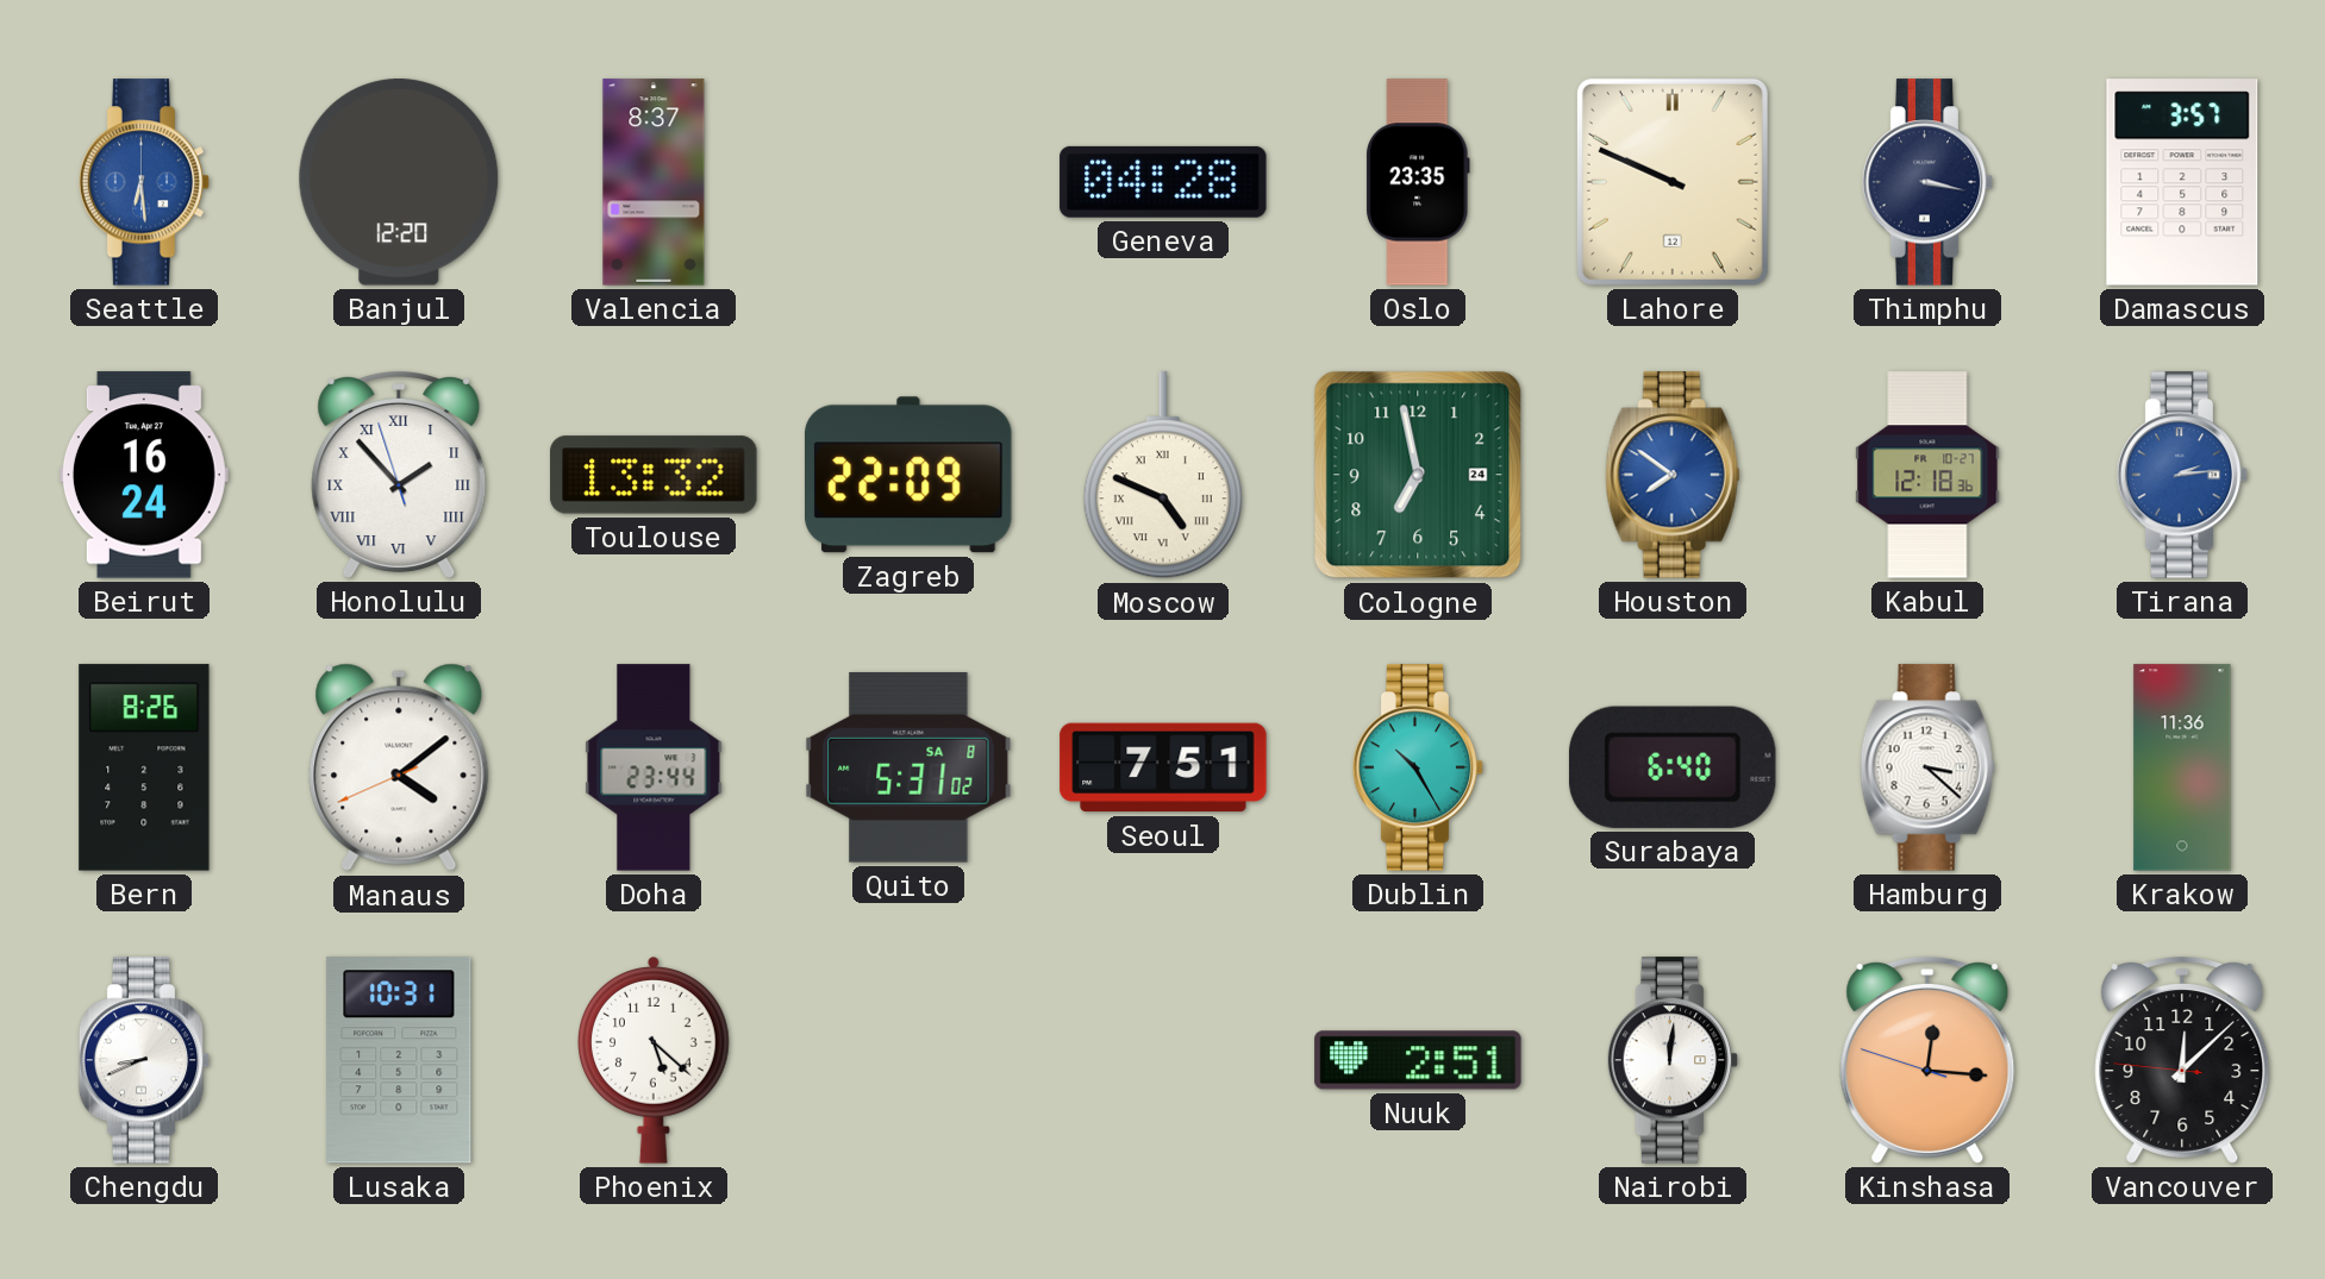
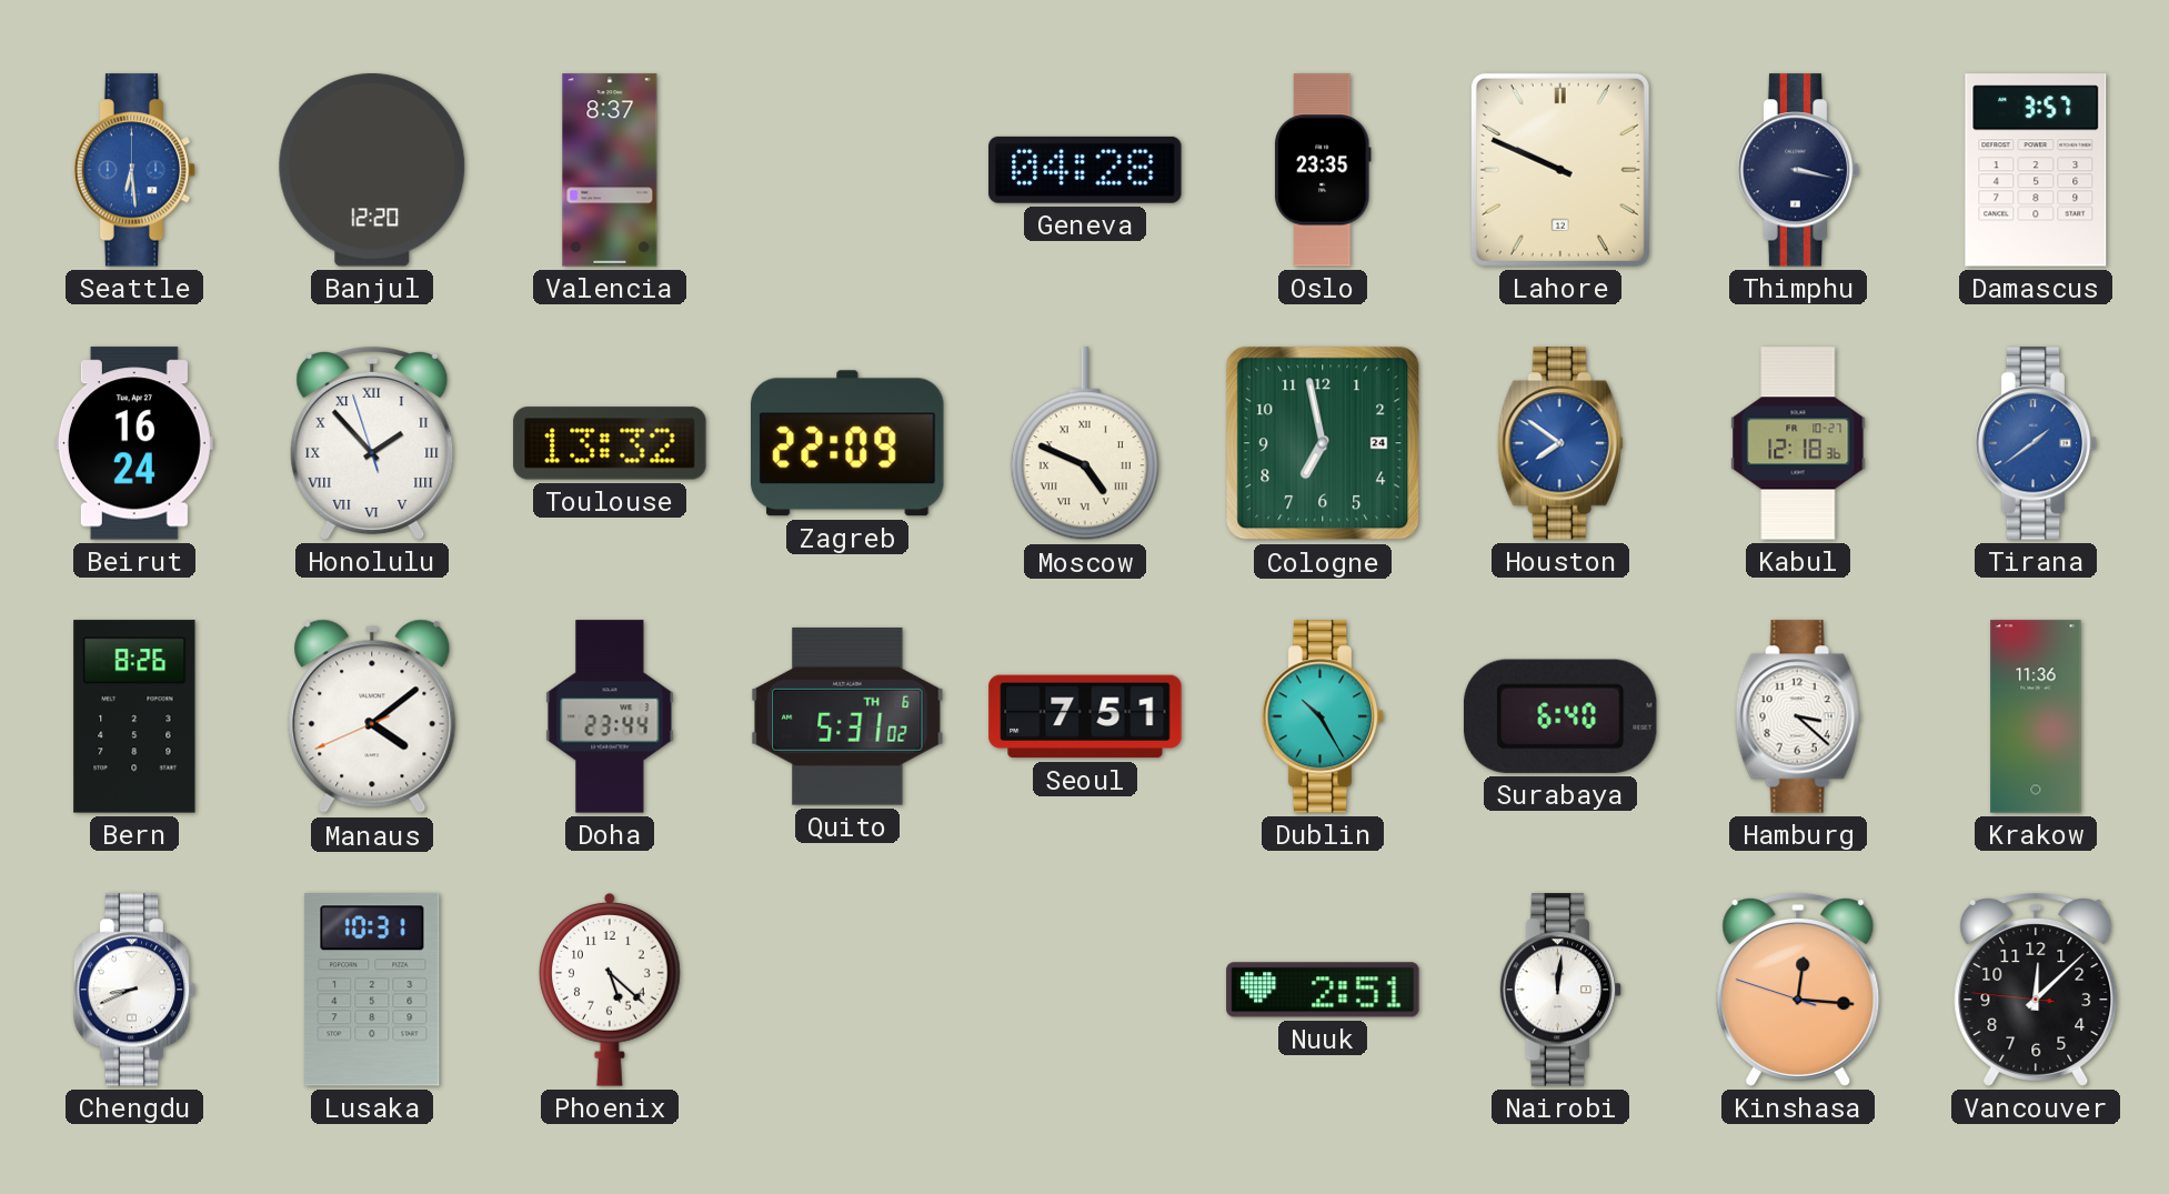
Tirana: 2:14 -> 1:39 (2036, 443)
Quito date: SA 8 -> TH 6 (847, 716)
